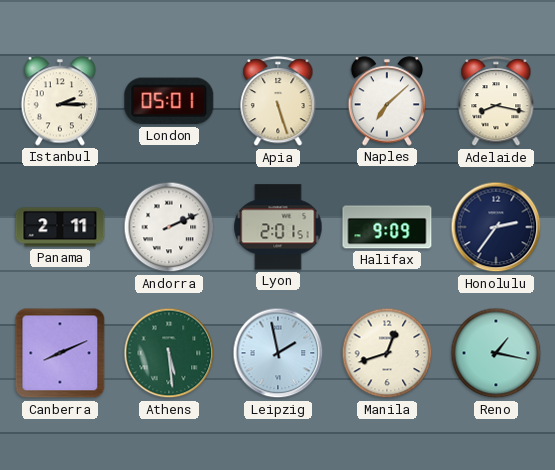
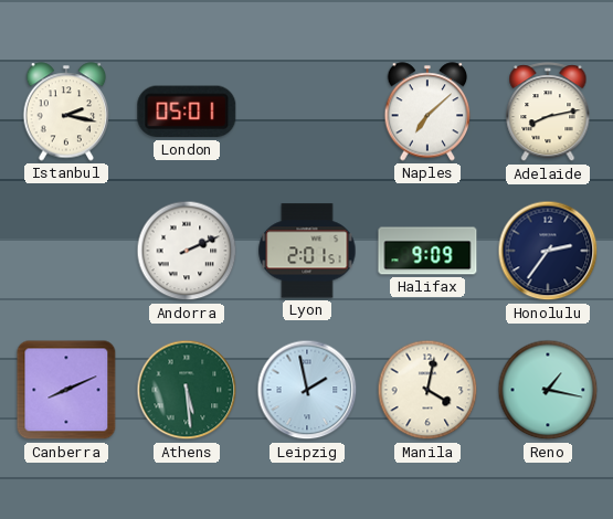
Istanbul: 2:15 -> 2:17 (66, 112)
Apia: 5:27 -> none (278, 102)
Adelaide: 8:17 -> 8:13 (548, 113)
Panama: 2:11 -> none (60, 227)
Manila: 12:42 -> 4:02 (427, 390)
